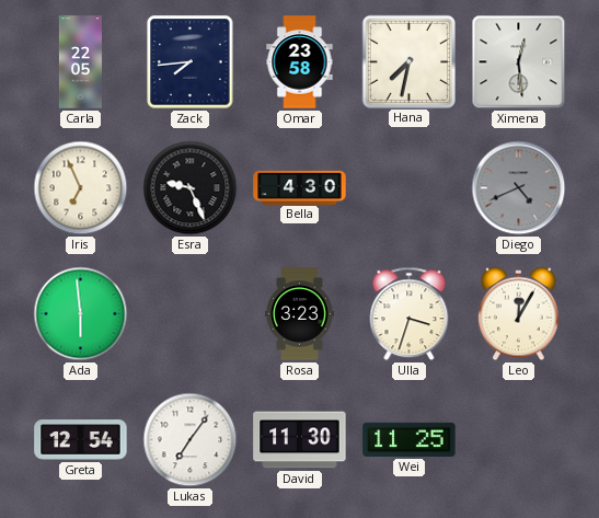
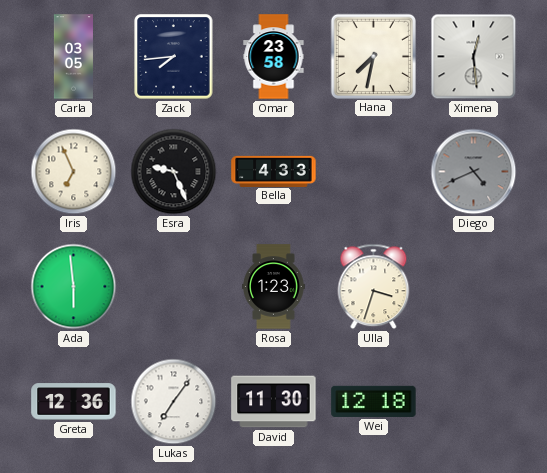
Carla: 22:05 -> 03:05 (73, 57)
Bella: 4:30 -> 4:33 (274, 171)
Rosa: 3:23 -> 1:23 (274, 287)
Leo: 12:05 -> none (519, 314)
Greta: 12:54 -> 12:36 (74, 402)
Wei: 11:25 -> 12:18 (374, 401)
